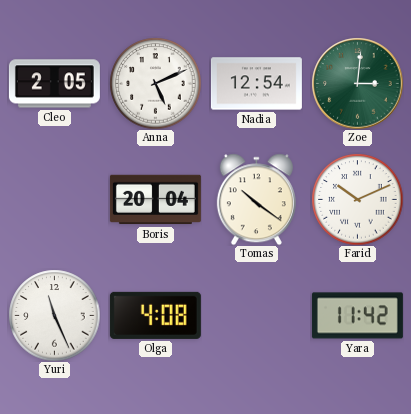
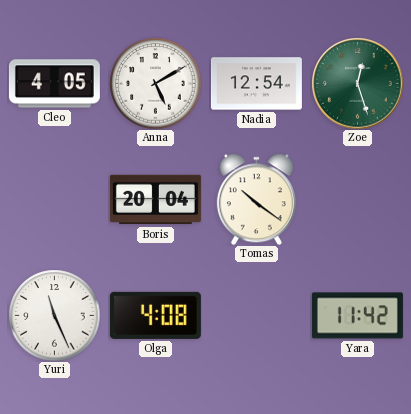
Cleo: 2:05 -> 4:05 (54, 84)
Anna: 5:11 -> 5:10 (155, 83)
Zoe: 3:01 -> 12:27 (357, 83)
Farid: 10:11 -> none (357, 199)
